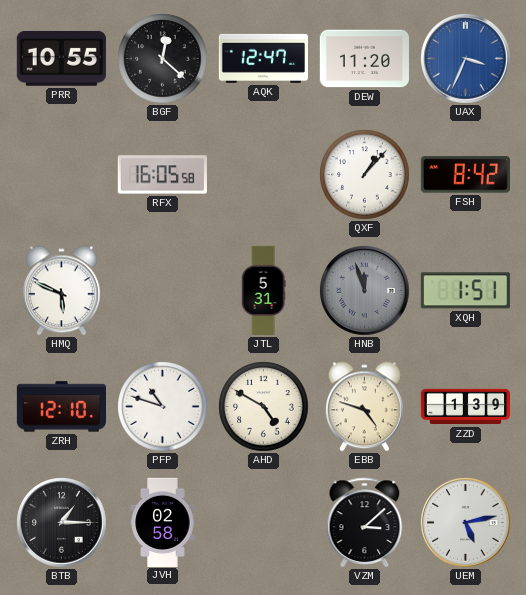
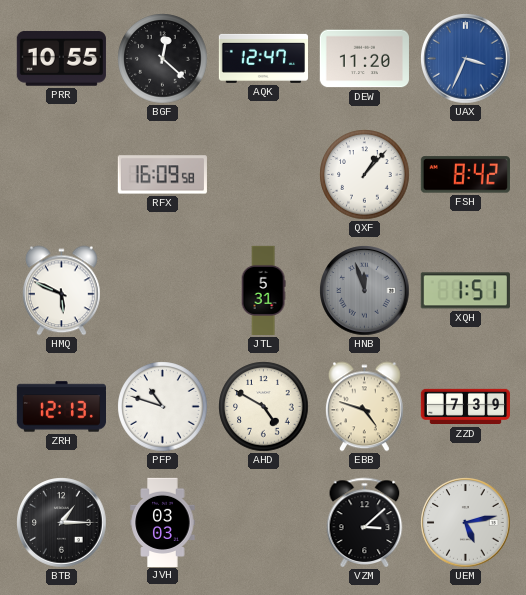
RFX: 16:05 -> 16:09 (162, 175)
ZRH: 12:10 -> 12:13 (61, 407)
ZZD: 1:39 -> 7:39 (465, 407)
JVH: 02:58 -> 03:03 (163, 522)
